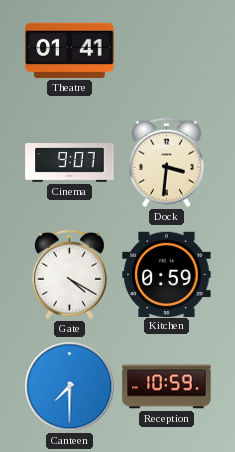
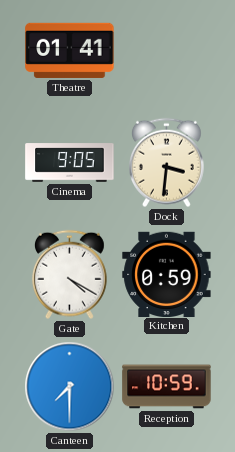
Cinema: 9:07 -> 9:05 (70, 163)
